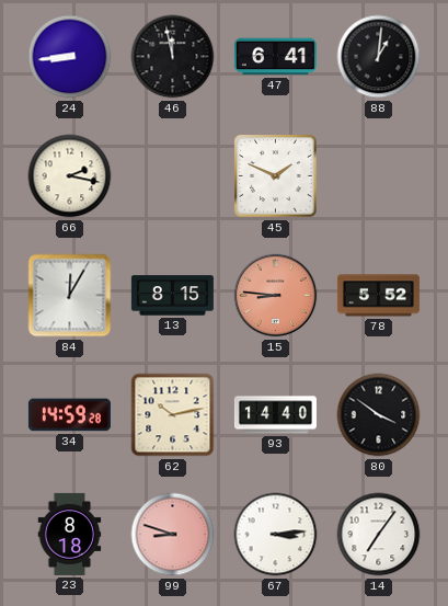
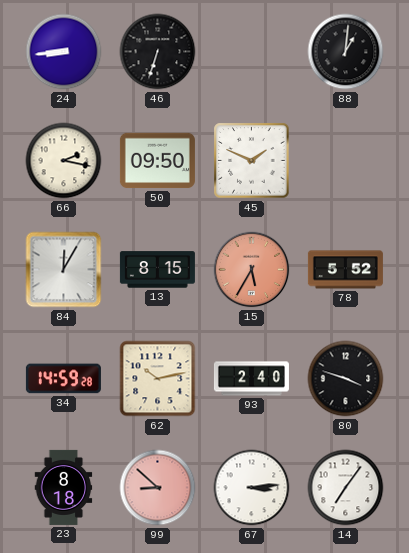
46: 11:58 -> 6:33 (158, 52)
47: 6:41 -> none (275, 57)
50: none -> 09:50 (157, 161)
15: 8:46 -> 5:35 (252, 270)
93: 14:40 -> 2:40 (251, 379)
80: 3:51 -> 3:48 (346, 379)
99: 8:48 -> 8:52 (158, 488)
